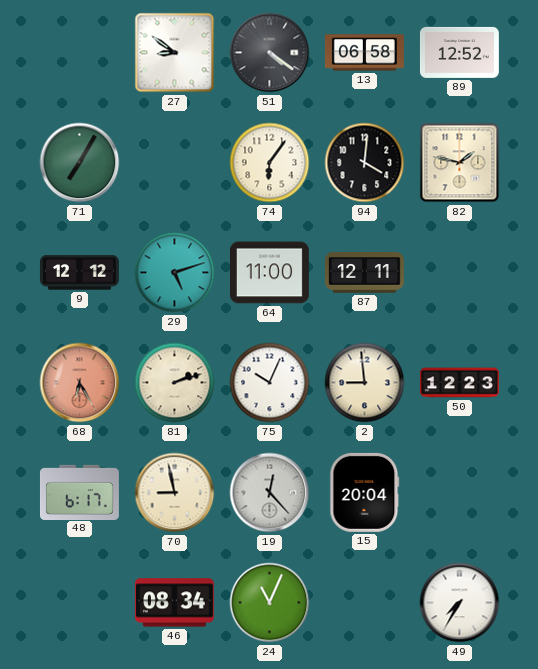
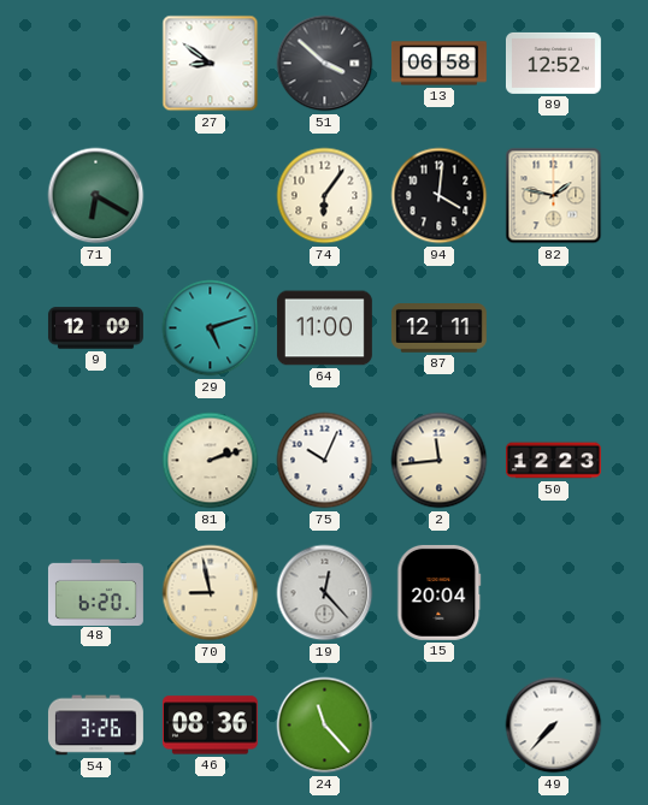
51: 4:21 -> 3:52 (325, 64)
71: 7:05 -> 6:20 (96, 196)
9: 12:12 -> 12:09 (95, 328)
68: 6:25 -> none (80, 383)
2: 8:59 -> 11:44 (440, 461)
48: 6:17 -> 6:20 (95, 592)
54: none -> 3:26 (95, 726)
46: 08:34 -> 08:36 (210, 726)
24: 11:04 -> 11:23 (325, 726)
49: 7:35 -> 7:37 (554, 726)
